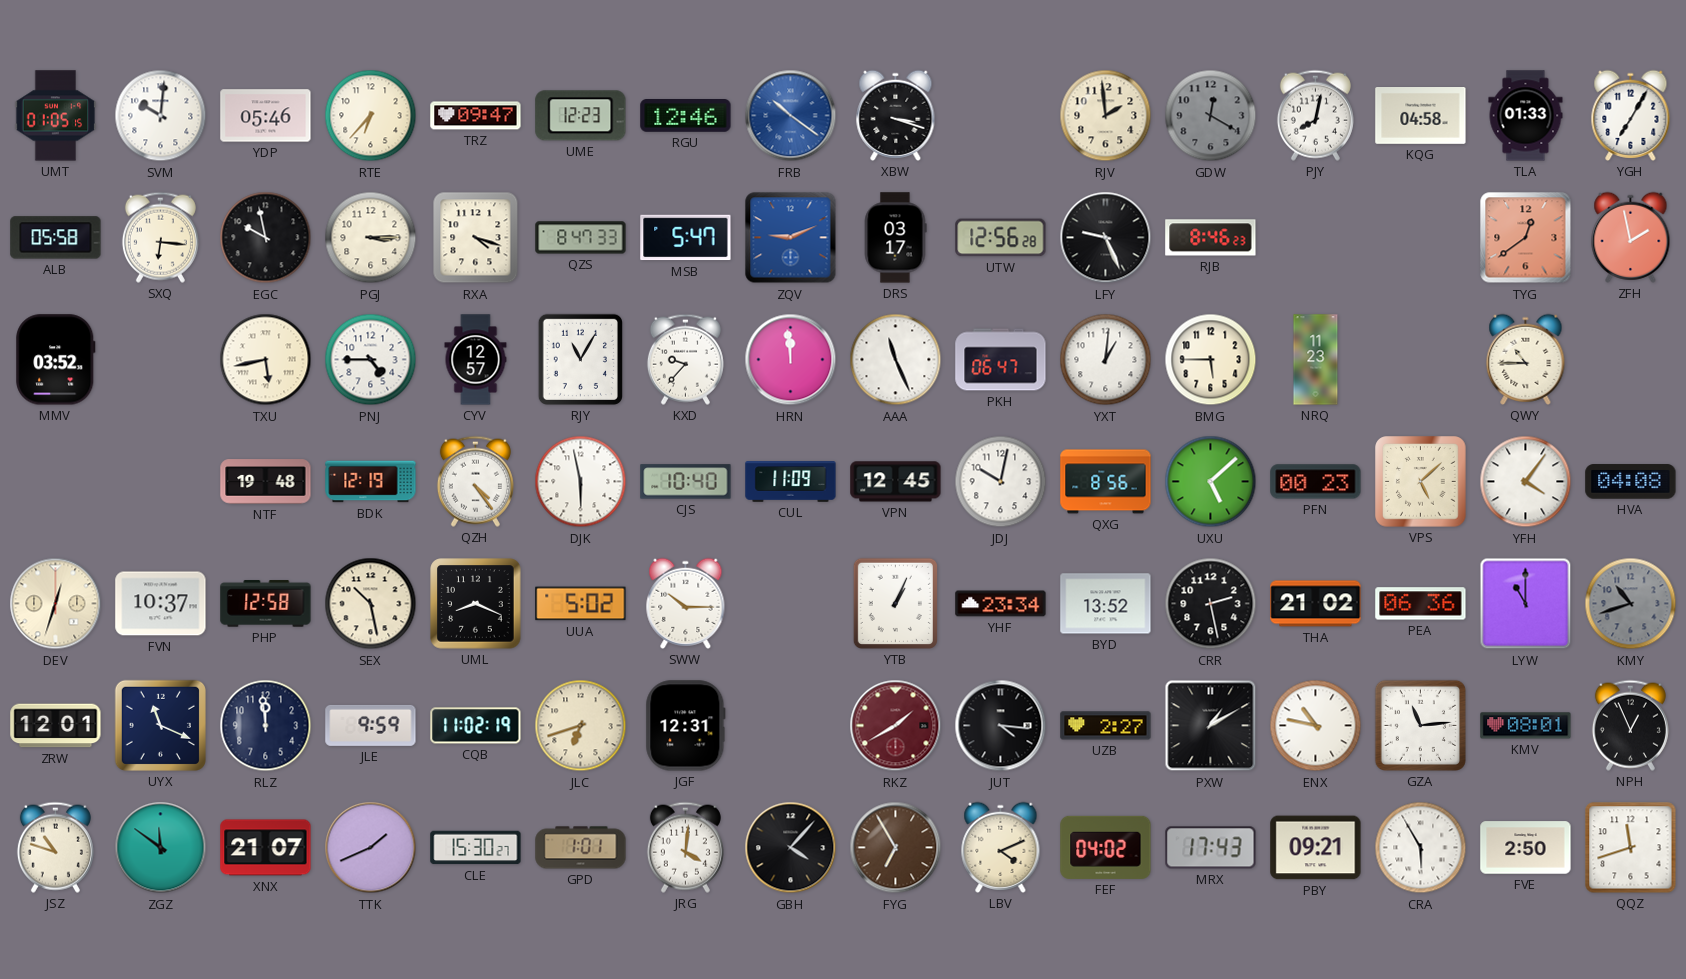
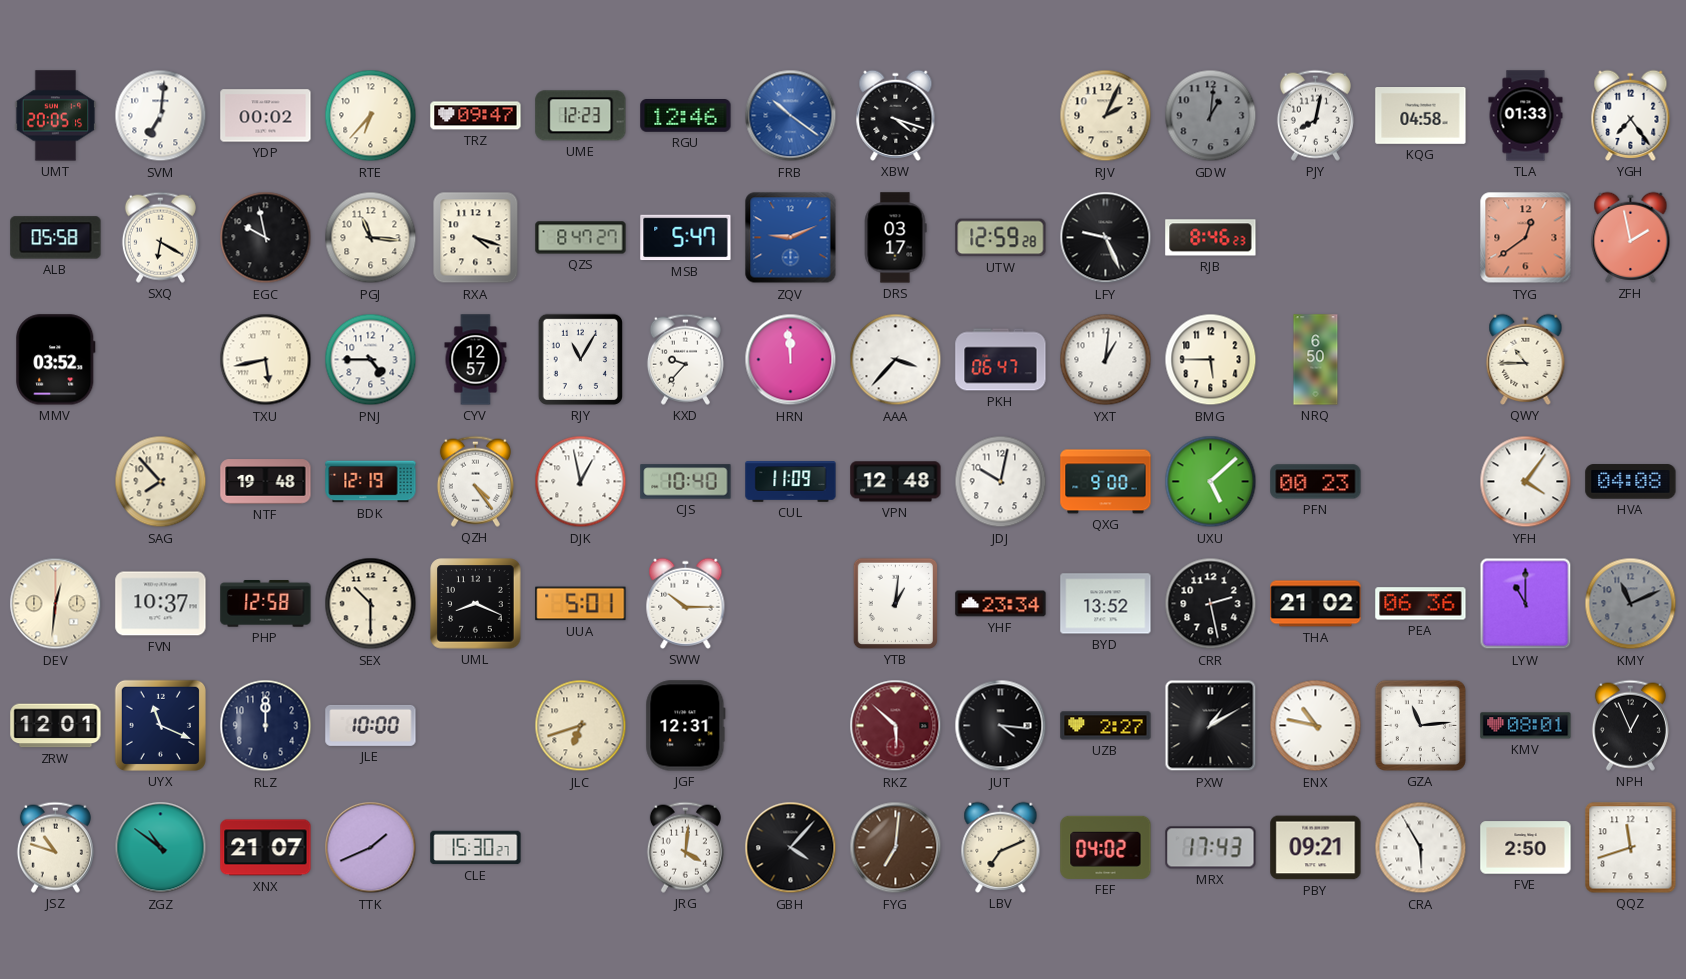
UMT: 01:05 -> 20:05 (56, 116)
SVM: 10:01 -> 7:01 (161, 116)
YDP: 05:46 -> 00:02 (266, 116)
XBW: 3:18 -> 4:18 (896, 115)
RJV: 1:59 -> 2:04 (1106, 116)
GDW: 12:20 -> 1:01 (1211, 116)
YGH: 7:05 -> 7:24 (1631, 115)
SXQ: 6:16 -> 6:20 (160, 237)
PGJ: 3:15 -> 11:16 (371, 238)
QZS: 8:47:33 -> 8:47:27 (581, 238)
UTW: 12:56 -> 12:59 (1001, 238)
AAA: 11:26 -> 3:37 (896, 360)
NRQ: 11:23 -> 6:50 (1316, 360)
SAG: none -> 7:53 (161, 482)
DJK: 5:58 -> 12:58 (581, 482)
VPN: 12:45 -> 12:48 (896, 482)
QXG: 8:56 -> 9:00 (1106, 482)
VPS: 5:08 -> none (1421, 482)
DEV: 12:33 -> 12:31 (56, 604)
SEX: 10:28 -> 10:30 (371, 604)
UUA: 5:02 -> 5:01 (581, 604)
YTB: 1:04 -> 1:01 (895, 603)
KMY: 10:42 -> 11:11 (1631, 604)
RLZ: 11:59 -> 12:00 (266, 726)
JLE: 9:59 -> 10:00 (371, 725)
CQB: 11:02 -> none (476, 726)
RKZ: 1:40 -> 5:52 (896, 726)
ZGZ: 11:51 -> 10:51 (161, 848)
GPD: 1:01 -> none (581, 848)
FYG: 6:55 -> 7:01 (896, 848)
LBV: 4:11 -> 7:11 (1001, 847)
